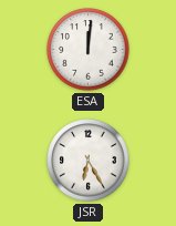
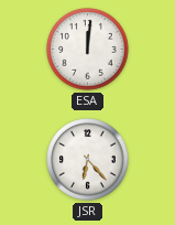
JSR: 6:25 -> 6:23 (88, 160)
